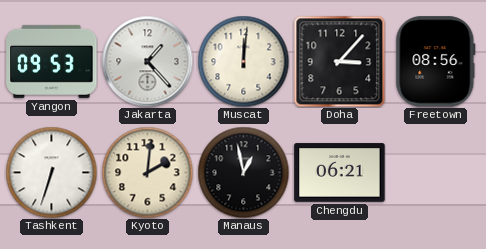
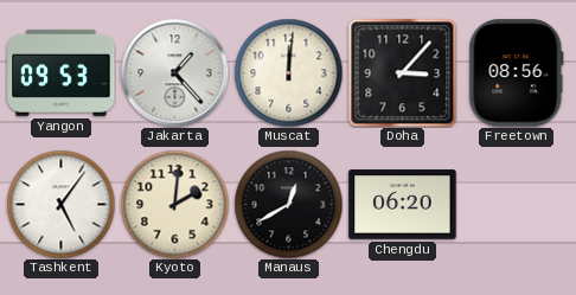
Tashkent: 6:33 -> 5:06 (60, 204)
Manaus: 12:58 -> 12:40 (288, 204)
Chengdu: 06:21 -> 06:20 (403, 205)
